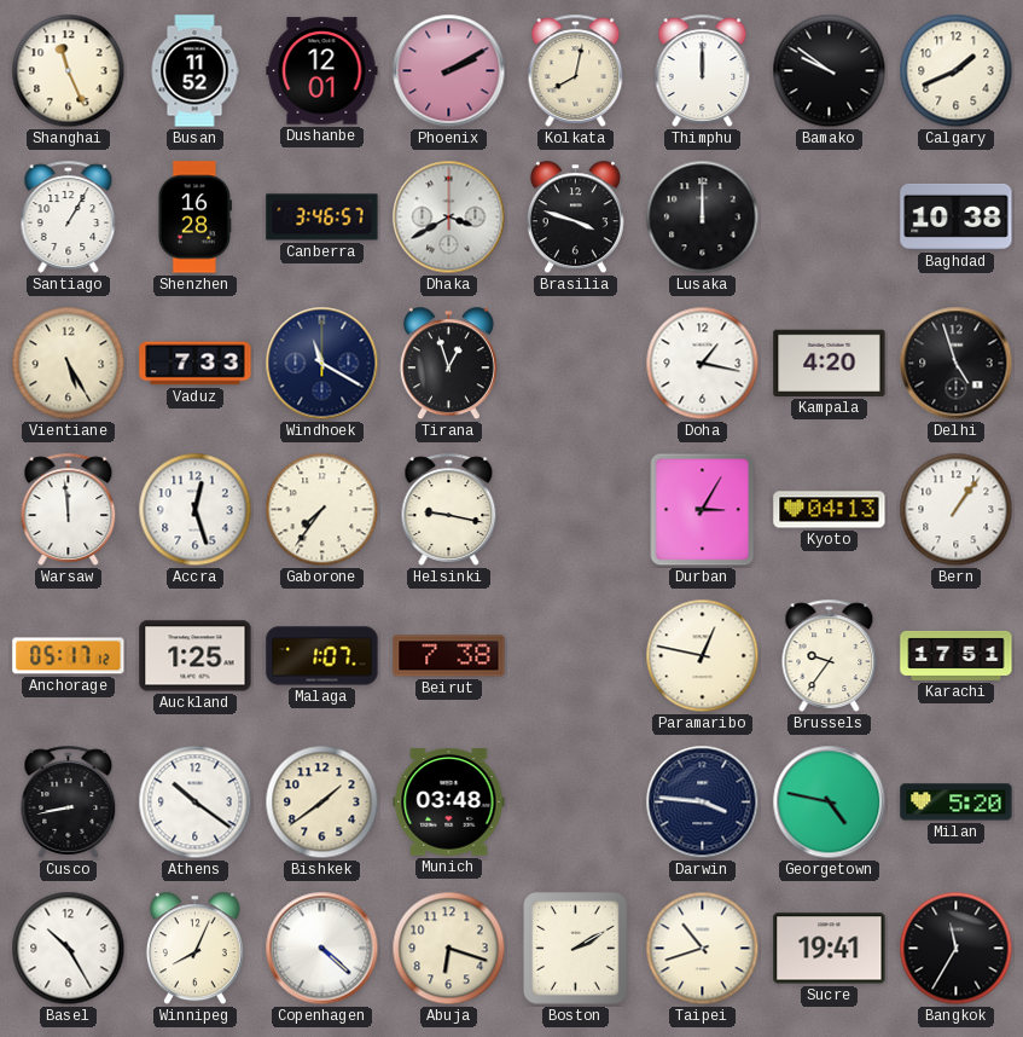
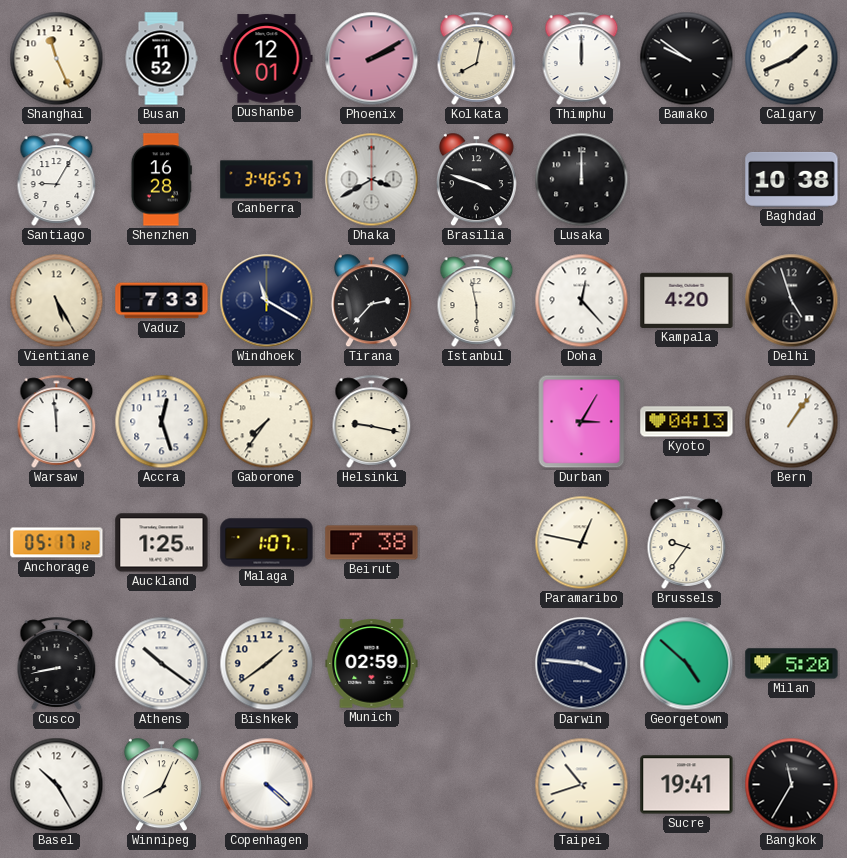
Santiago: 1:05 -> 9:05 (57, 179)
Tirana: 12:57 -> 2:37 (371, 301)
Istanbul: none -> 5:58 (477, 300)
Doha: 1:17 -> 12:23 (582, 301)
Karachi: 17:51 -> none (957, 655)
Munich: 03:48 -> 02:59 (372, 664)
Georgetown: 4:47 -> 4:52 (687, 664)
Abuja: 6:18 -> none (449, 949)
Boston: 2:10 -> none (576, 949)
